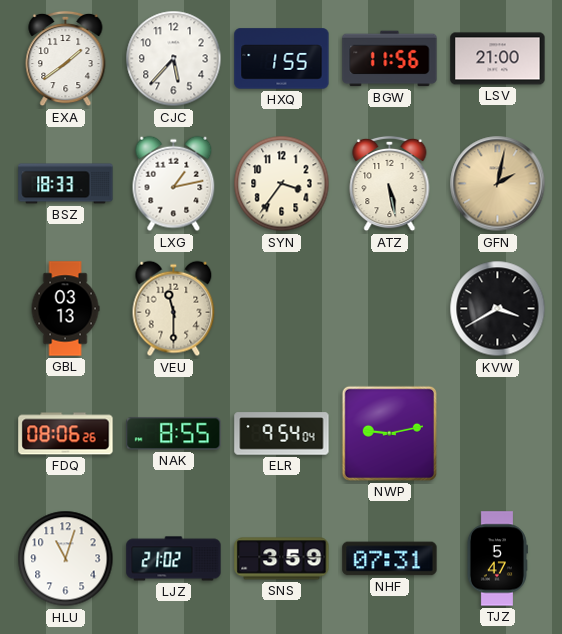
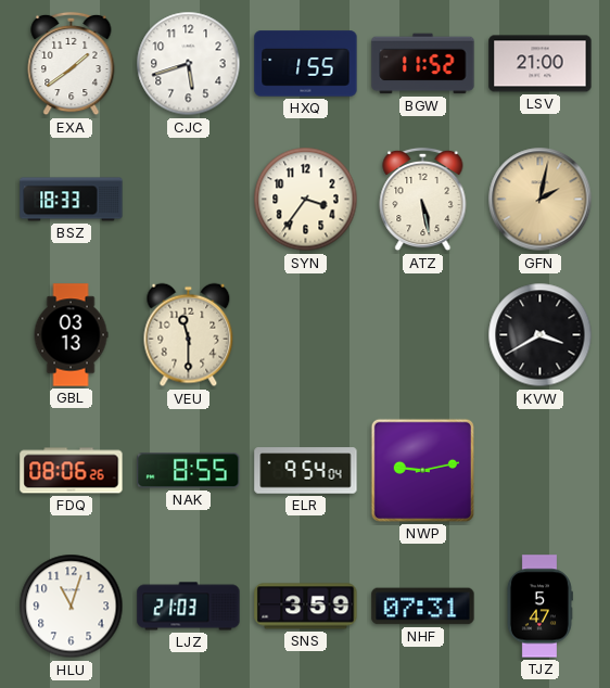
CJC: 5:37 -> 5:42 (189, 64)
BGW: 11:56 -> 11:52 (423, 64)
LXG: 1:13 -> none (174, 184)
LJZ: 21:02 -> 21:03 (189, 607)
